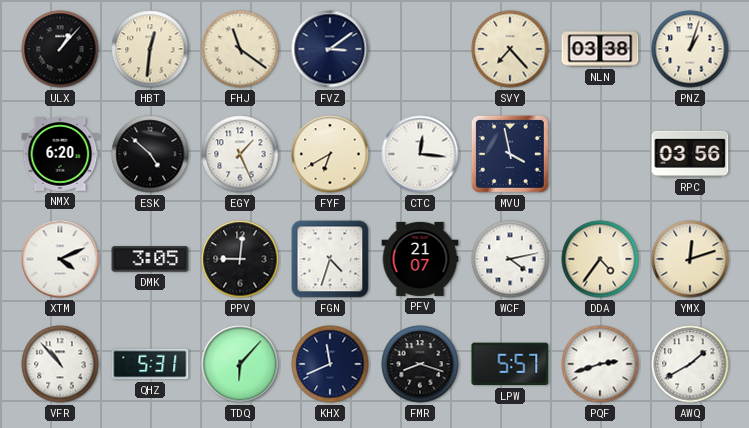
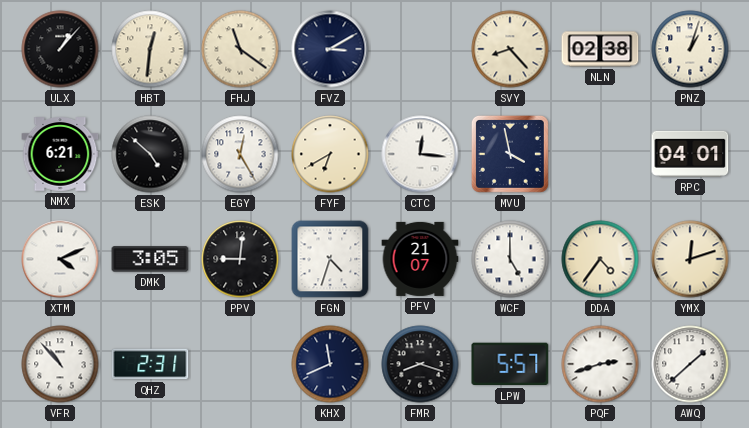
FVZ: 3:09 -> 3:10 (330, 49)
SVY: 7:23 -> 8:23 (510, 49)
NLN: 03:38 -> 02:38 (600, 49)
NMX: 6:20 -> 6:21 (60, 154)
EGY: 1:26 -> 12:25 (240, 154)
RPC: 03:56 -> 04:01 (690, 154)
WCF: 4:13 -> 5:00 (510, 259)
QHZ: 5:31 -> 2:31 (150, 364)
TDQ: 6:07 -> none (240, 364)
AWQ: 1:40 -> 1:38 (690, 364)
